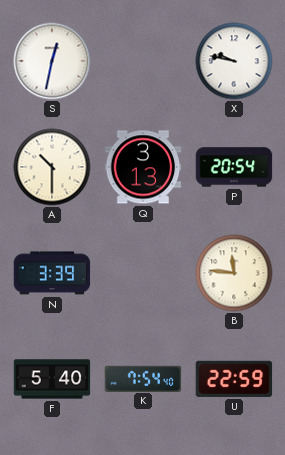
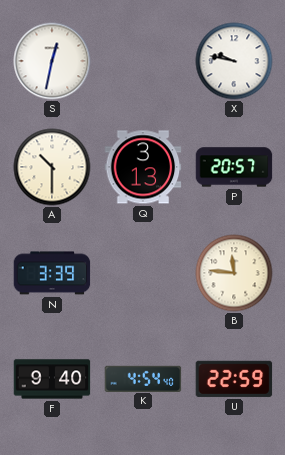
P: 20:54 -> 20:57 (234, 167)
F: 5:40 -> 9:40 (52, 379)
K: 7:54 -> 4:54 (143, 378)
